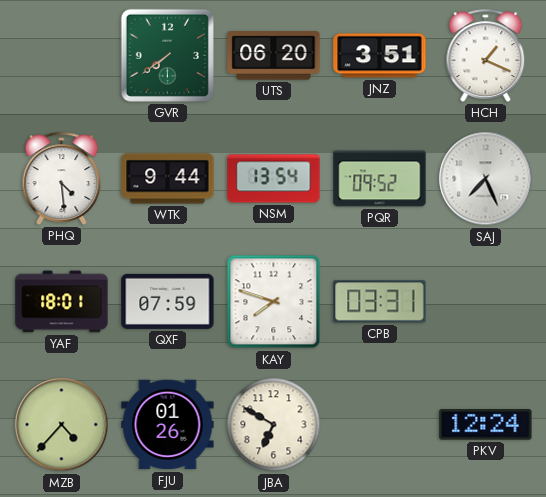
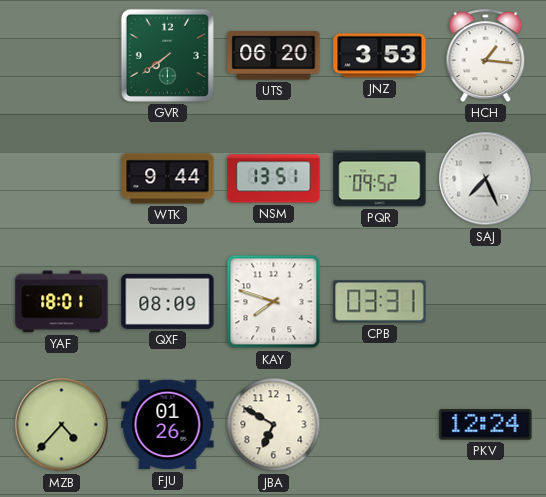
JNZ: 3:51 -> 3:53 (380, 56)
HCH: 1:19 -> 1:16 (486, 55)
PHQ: 4:29 -> none (62, 178)
NSM: 13:54 -> 13:51 (274, 179)
QXF: 07:59 -> 08:09 (168, 301)
